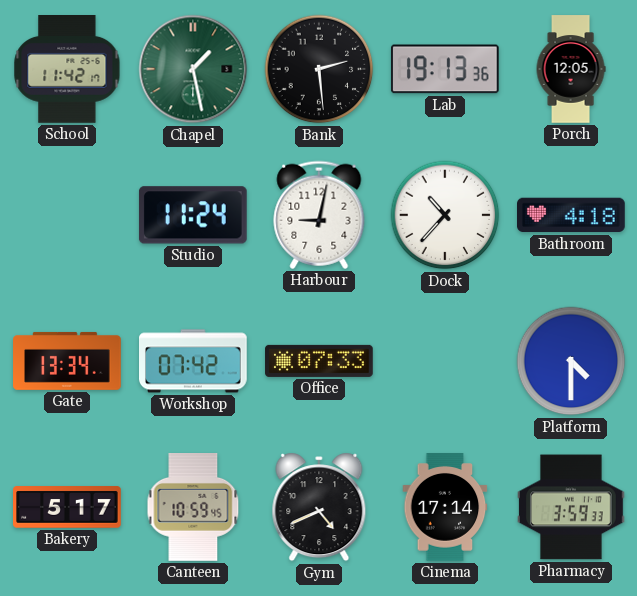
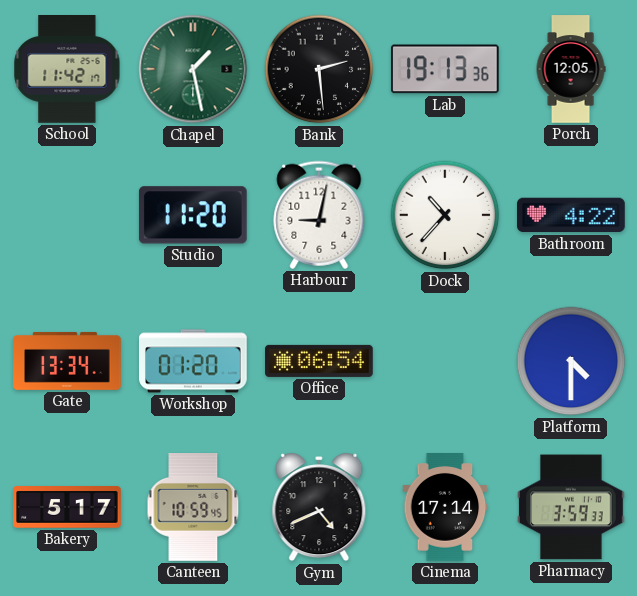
Studio: 11:24 -> 11:20 (193, 215)
Bathroom: 4:18 -> 4:22 (572, 215)
Workshop: 07:42 -> 01:20 (194, 361)
Office: 07:33 -> 06:54 (319, 361)
